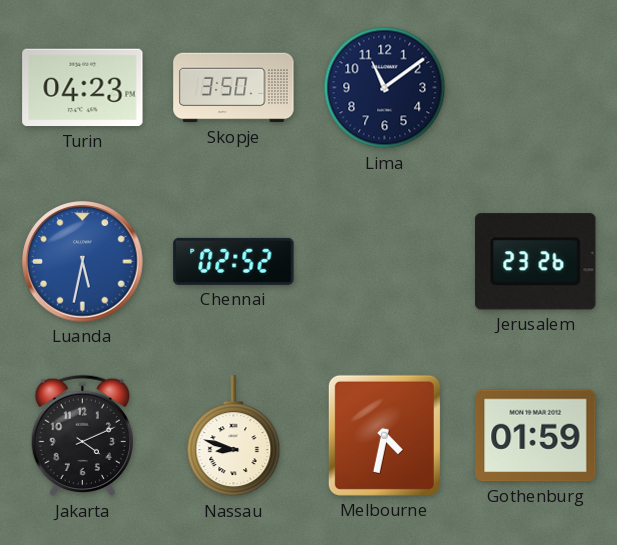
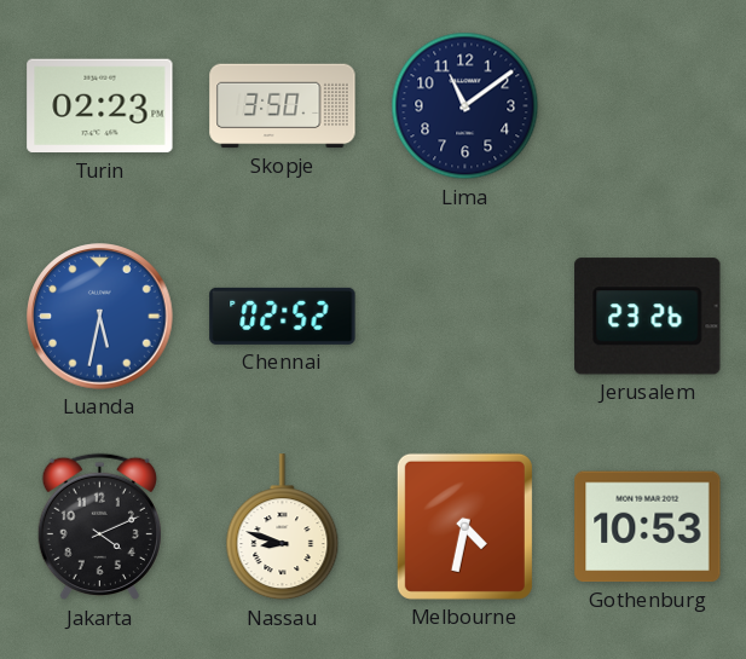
Turin: 04:23 -> 02:23 (100, 106)
Gothenburg: 01:59 -> 10:53 (648, 527)
